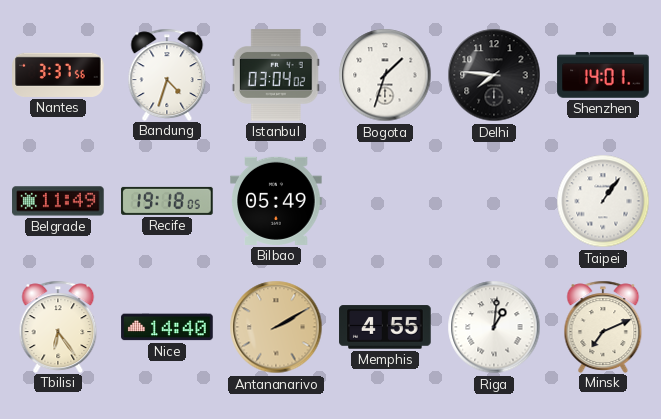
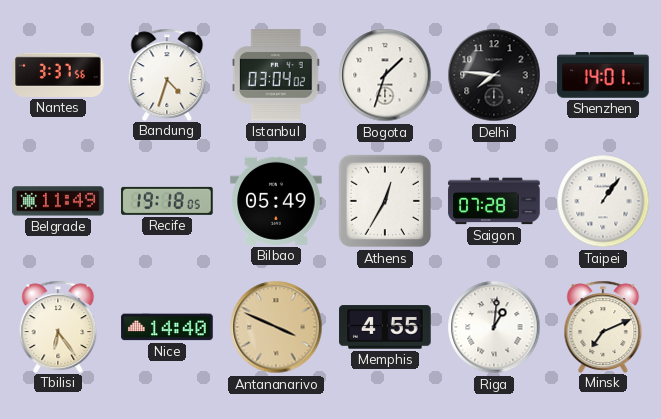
Athens: none -> 12:35 (385, 201)
Saigon: none -> 07:28 (494, 201)
Antananarivo: 2:10 -> 3:49 (276, 327)
